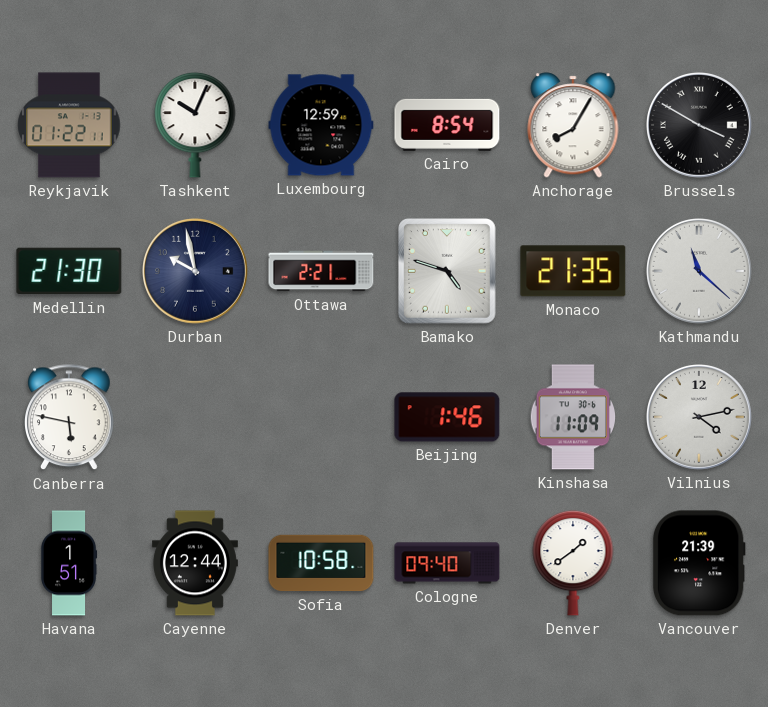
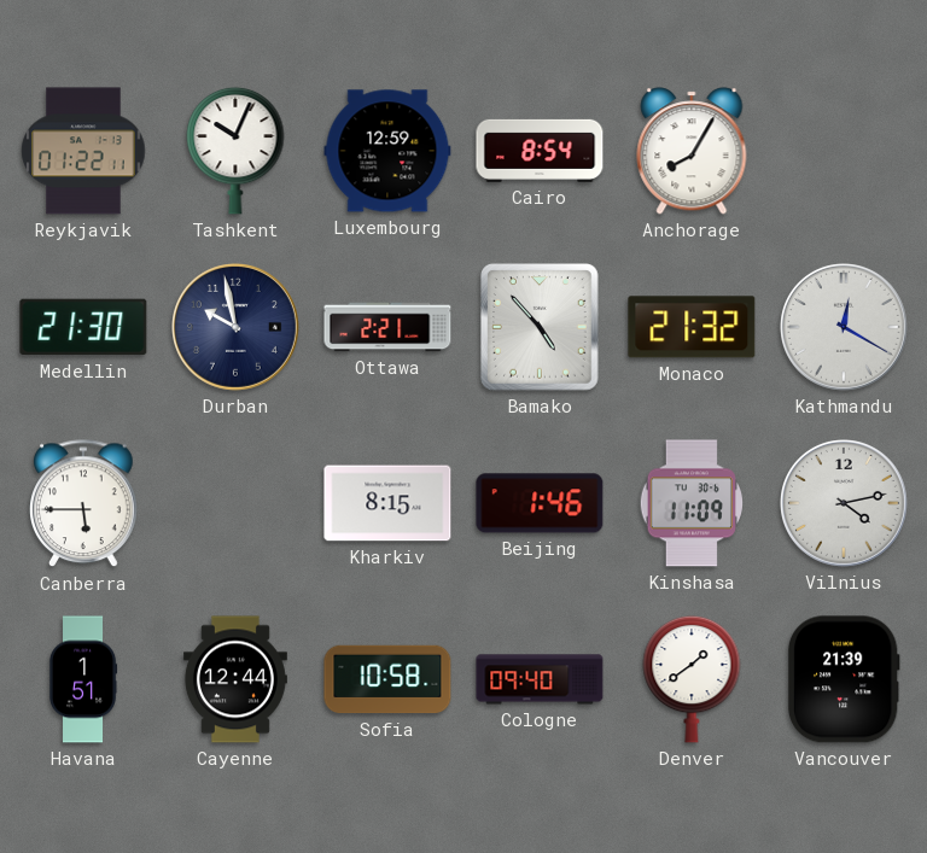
Brussels: 3:50 -> none (700, 126)
Bamako: 4:48 -> 4:53 (541, 327)
Monaco: 21:35 -> 21:32 (692, 327)
Kathmandu: 11:22 -> 12:20 (845, 328)
Canberra: 5:47 -> 5:45 (84, 504)
Kharkiv: none -> 8:15 (387, 503)
